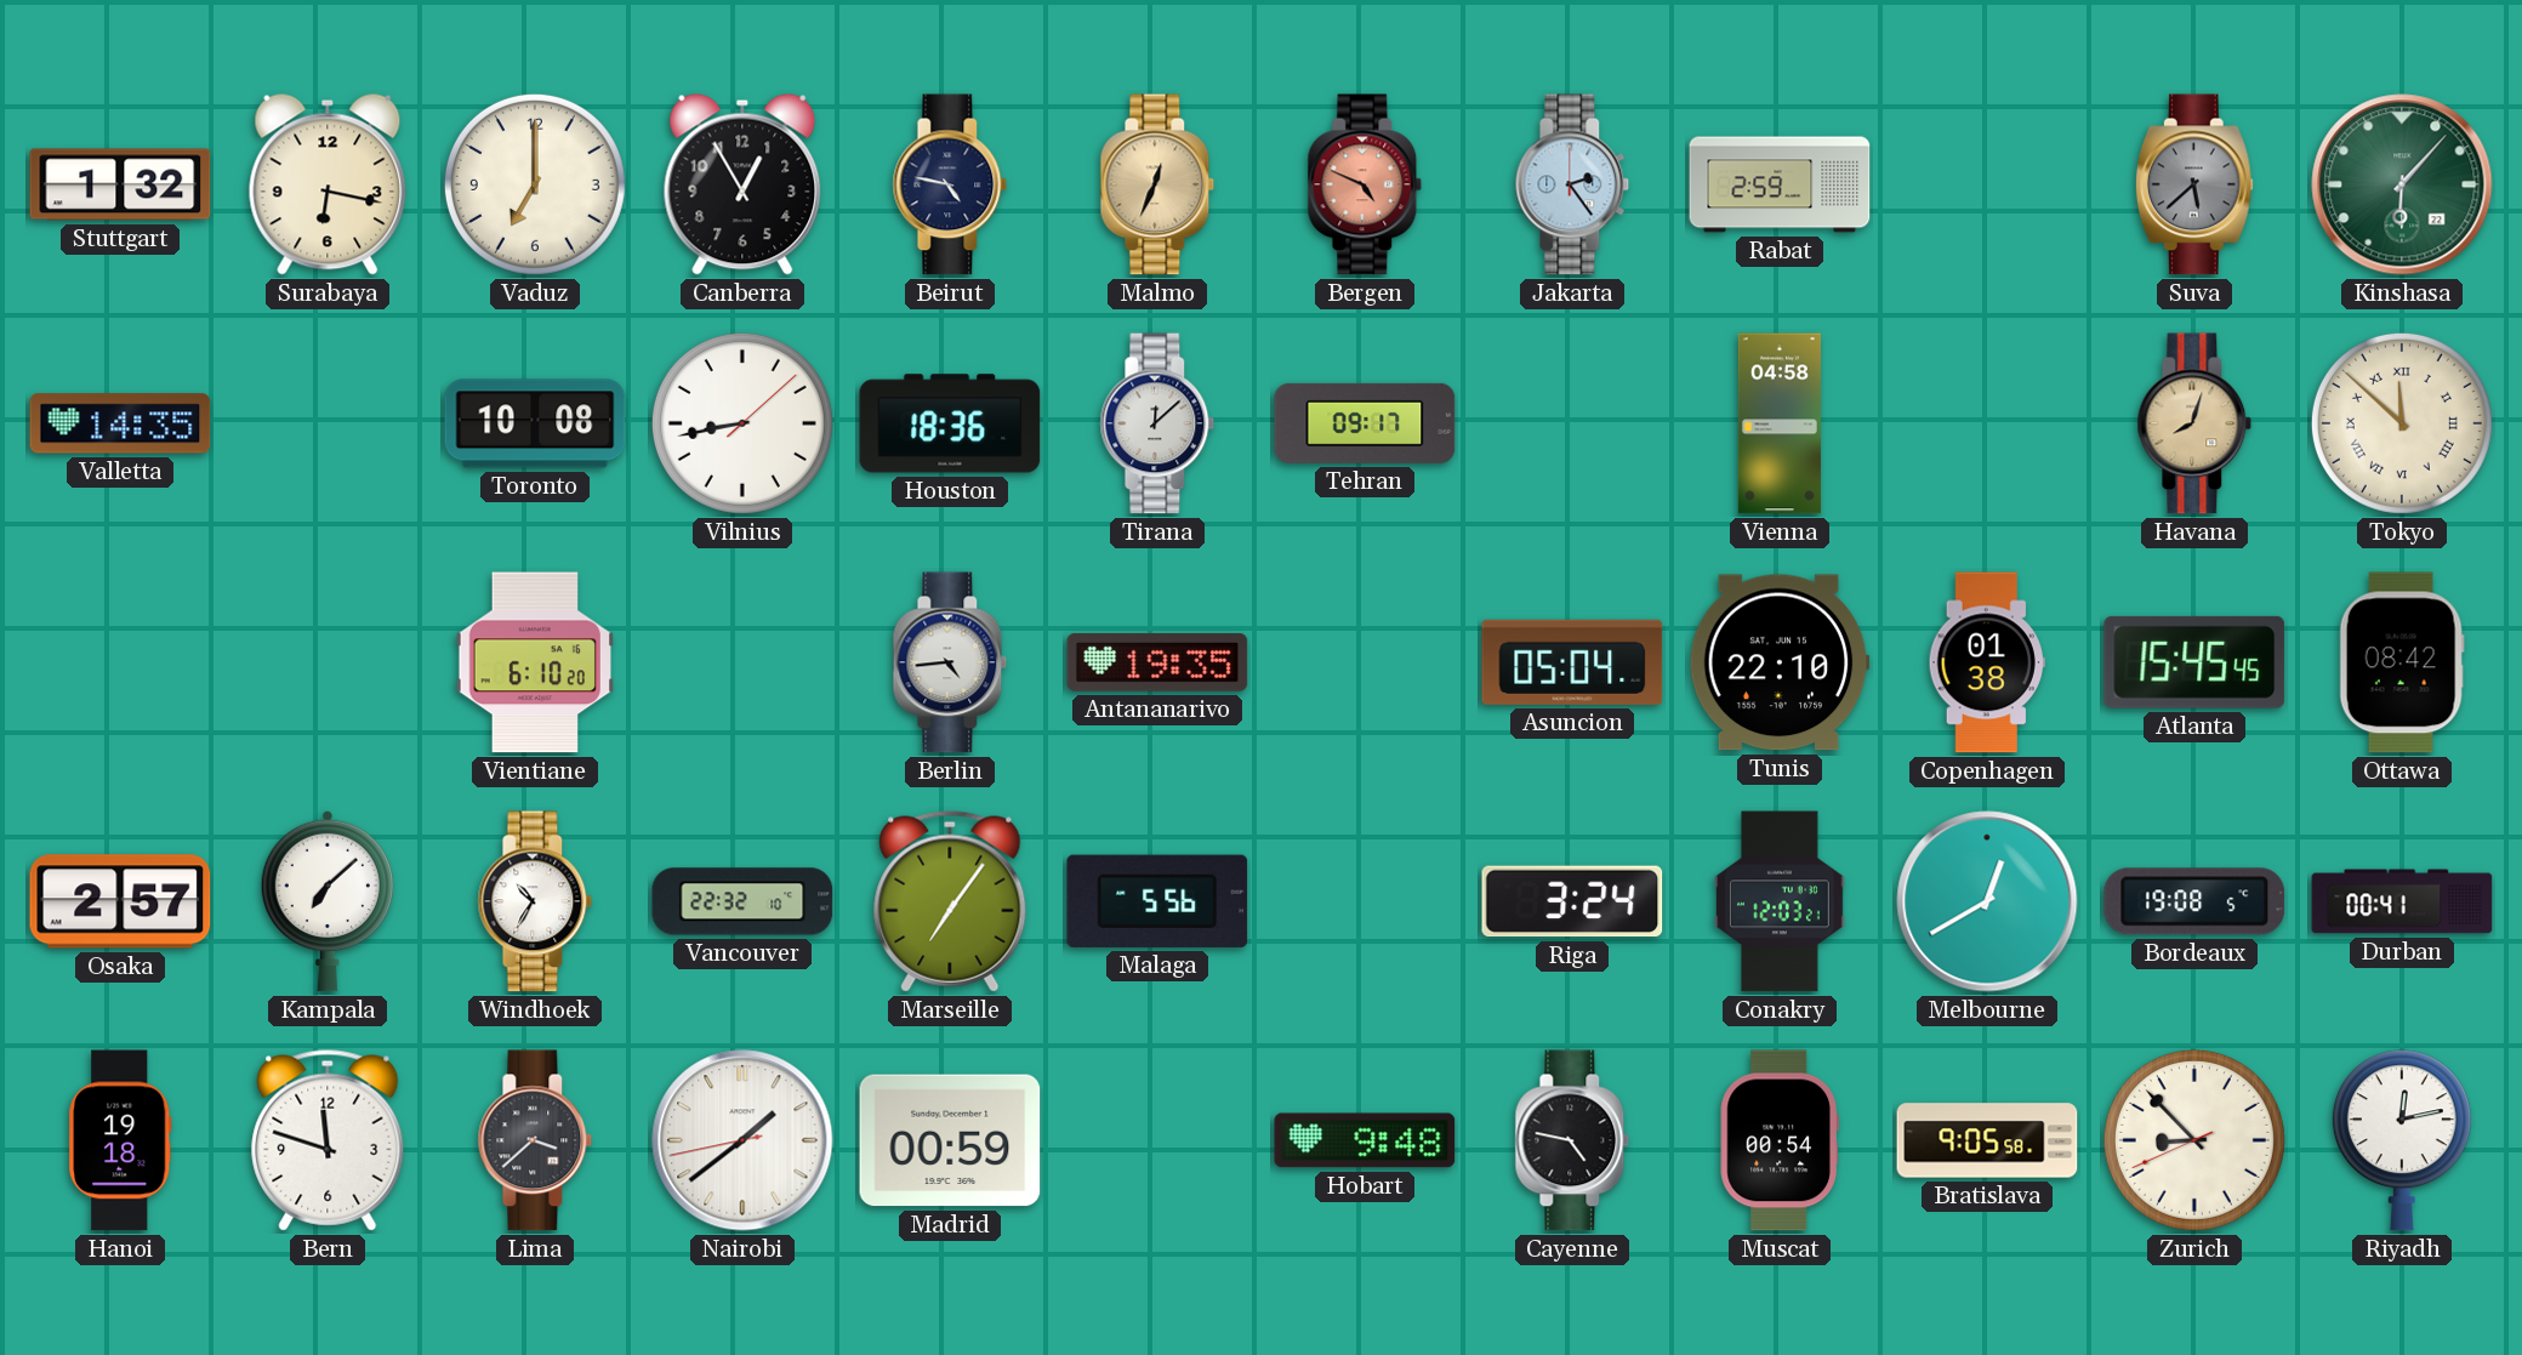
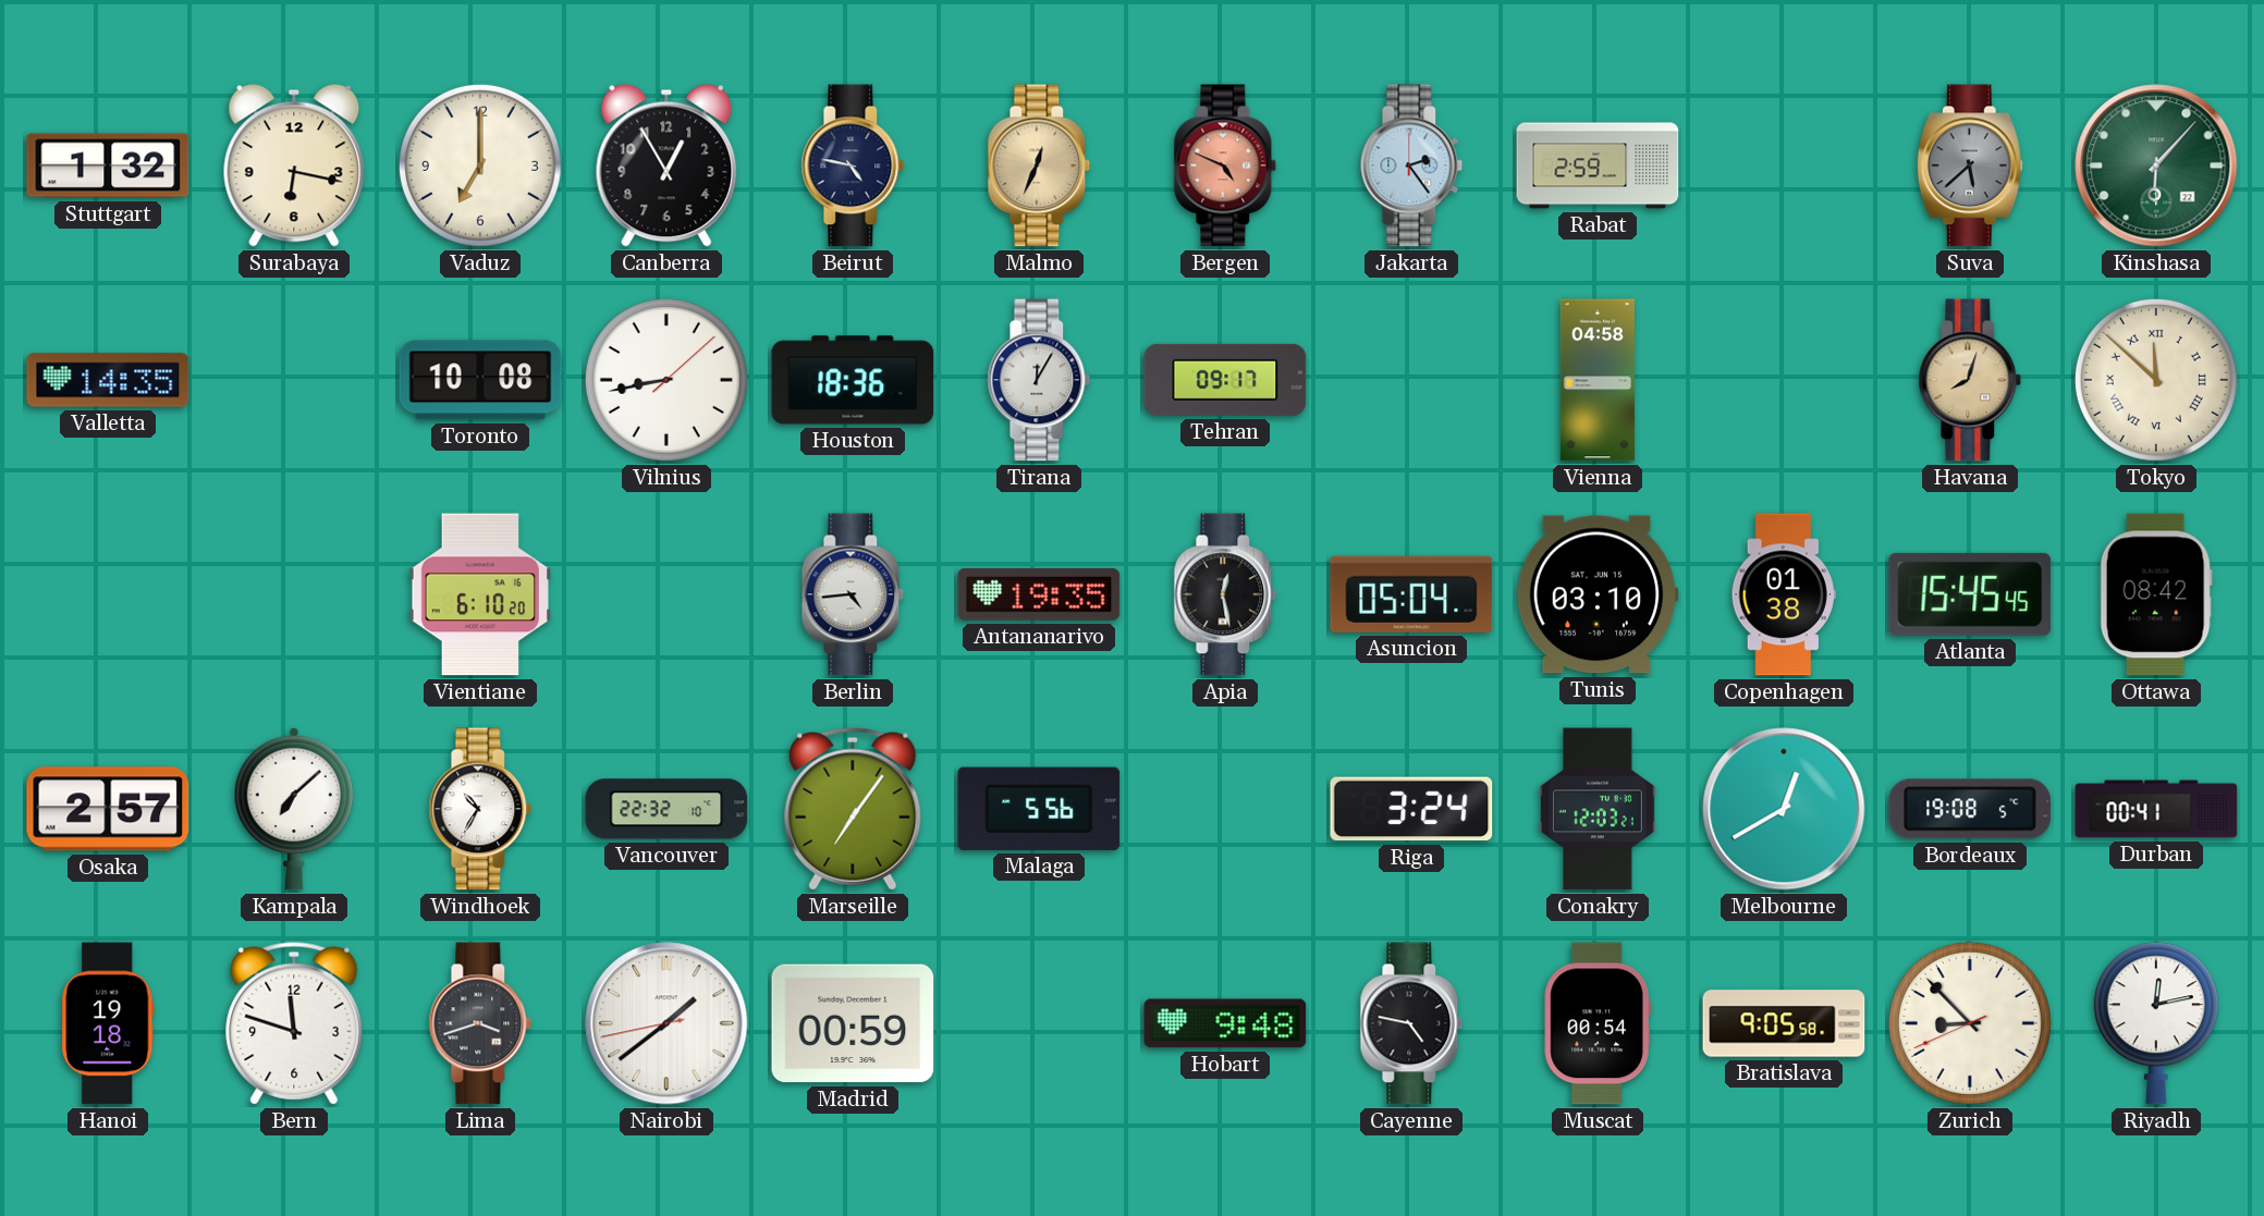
Tirana: 12:08 -> 12:05 (1039, 380)
Apia: none -> 12:28 (1225, 594)
Tunis: 22:10 -> 03:10 (1598, 594)
Lima: 3:38 -> 3:42 (480, 1023)
